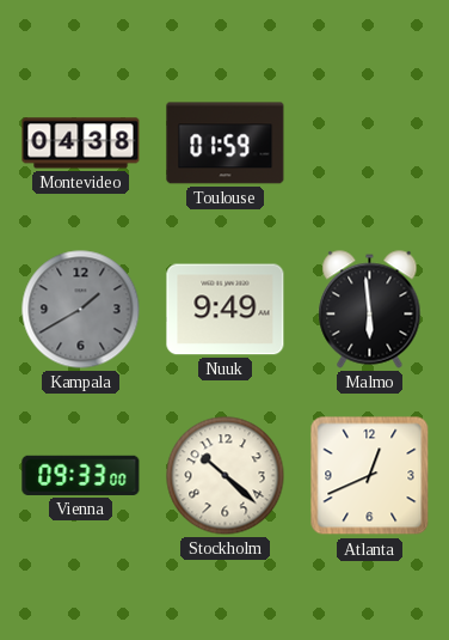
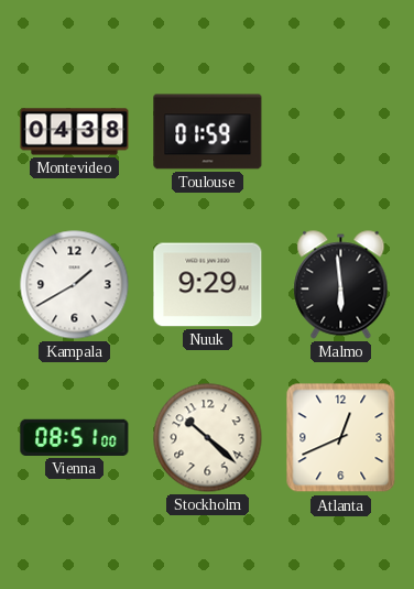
Kampala dial: grey -> white (75, 285)
Nuuk: 9:49 -> 9:29 (208, 285)
Vienna: 09:33 -> 08:51 (75, 437)
